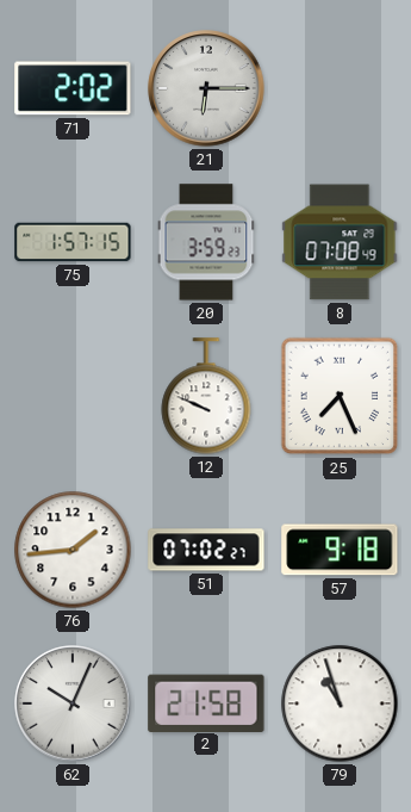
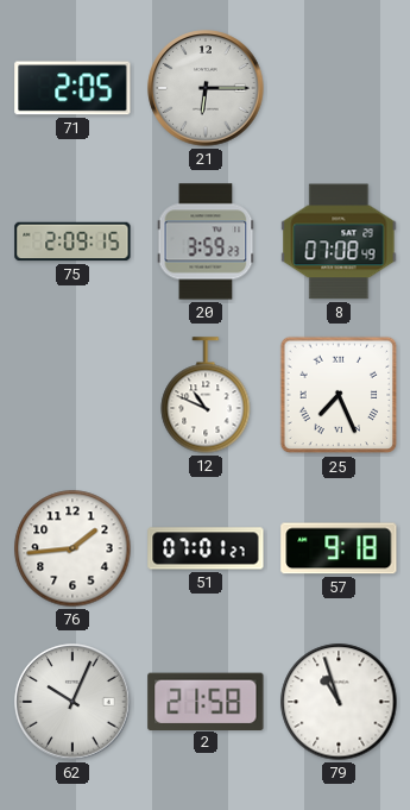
71: 2:02 -> 2:05 (72, 88)
75: 1:57 -> 2:09 (72, 241)
12: 9:49 -> 10:49 (206, 395)
51: 07:02 -> 07:01 (206, 548)
